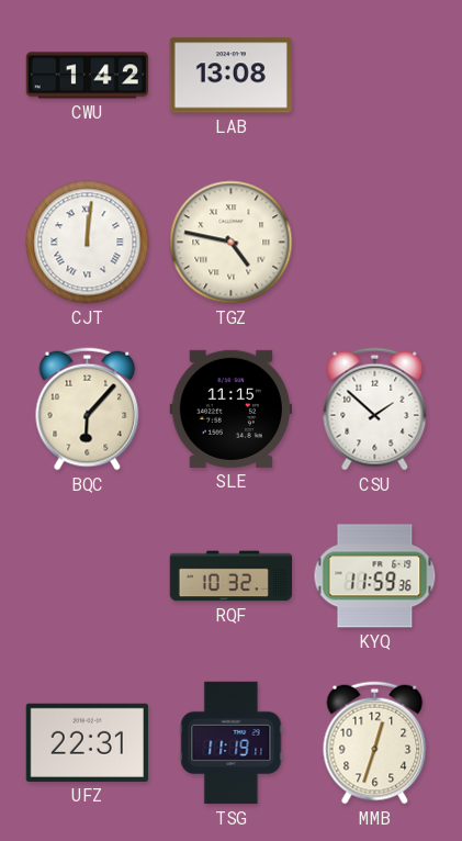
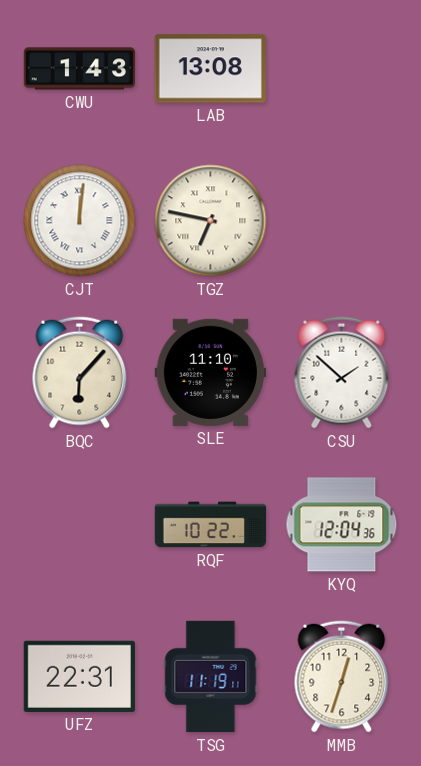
CWU: 1:42 -> 1:43 (80, 69)
TGZ: 4:47 -> 6:47 (211, 221)
SLE: 11:15 -> 11:10 (210, 372)
RQF: 10:32 -> 10:22 (211, 525)
KYQ: 11:59 -> 12:04 (342, 525)
